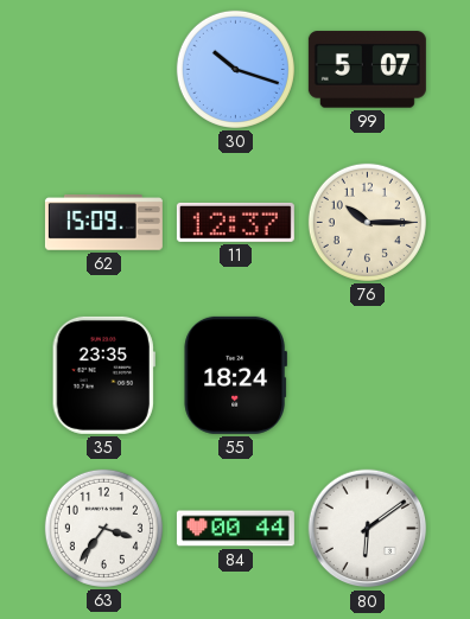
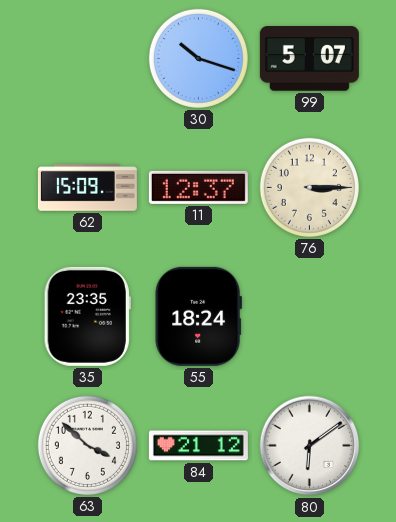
76: 10:15 -> 3:15 (309, 187)
63: 3:36 -> 3:52 (87, 445)
84: 00:44 -> 21:12 (198, 446)
